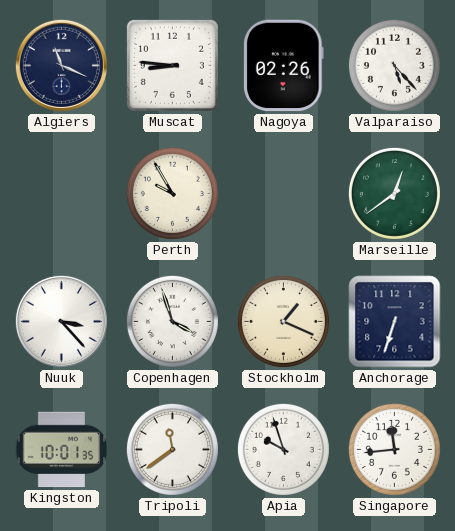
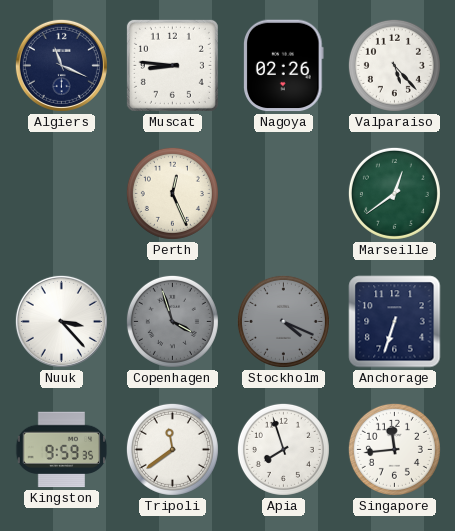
Perth: 9:55 -> 12:26 (172, 193)
Copenhagen dial: white -> grey (172, 321)
Stockholm: 1:19 -> 4:19 (283, 321)
Stockholm dial: cream -> grey (283, 321)
Kingston: 10:01 -> 9:59 (62, 450)
Apia: 9:57 -> 7:57 (283, 449)
